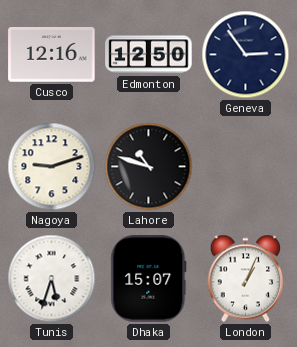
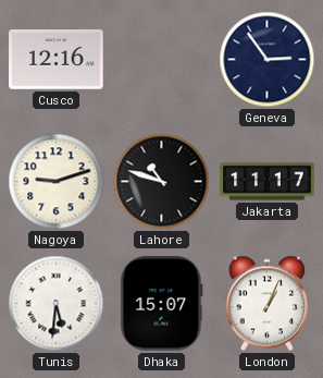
Edmonton: 12:50 -> none (149, 55)
Jakarta: none -> 11:17 (268, 182)
Tunis: 5:33 -> 5:31 (57, 304)
